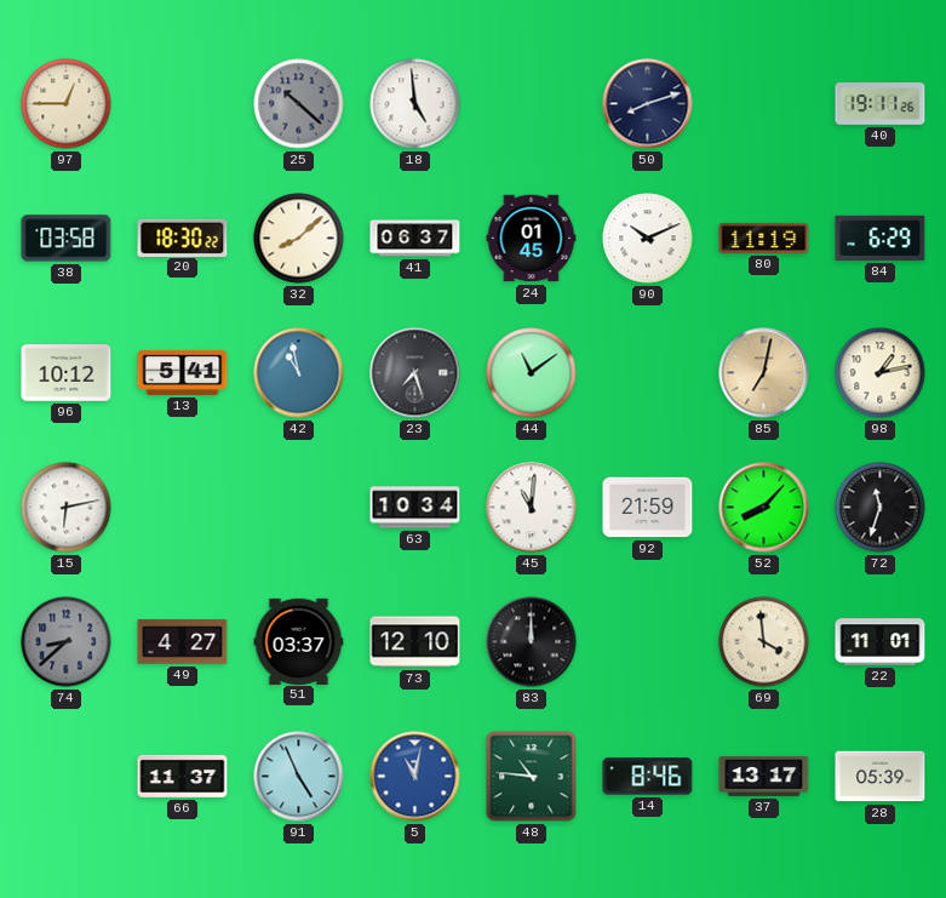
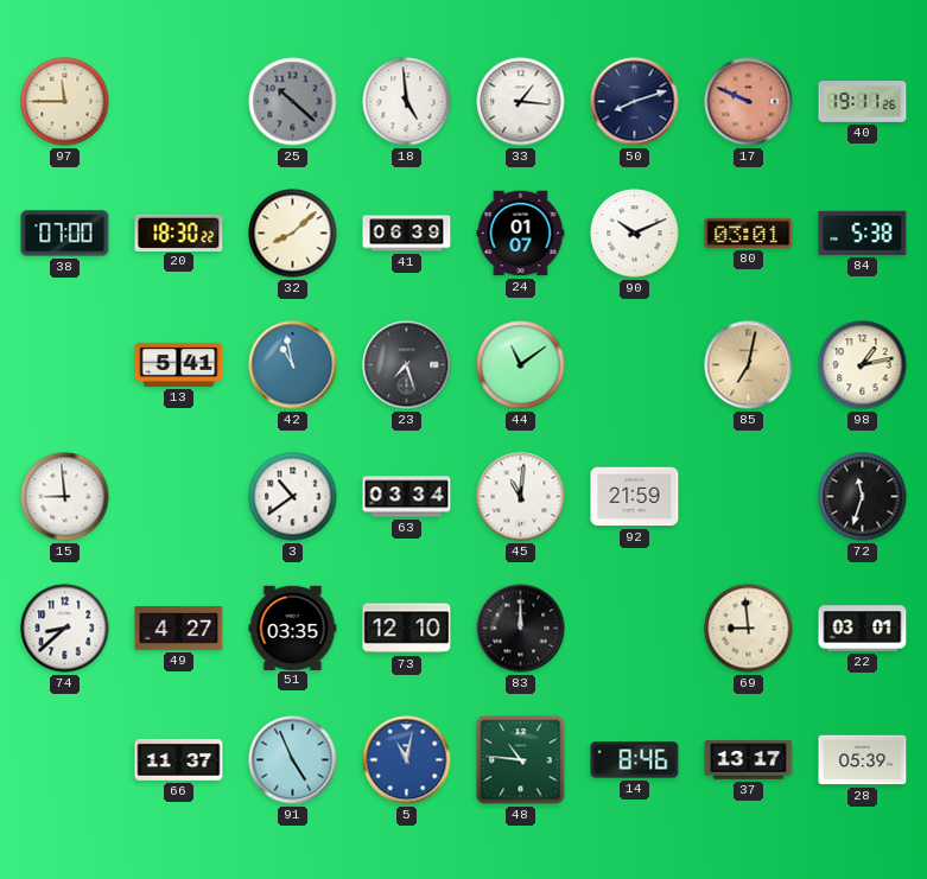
97: 12:45 -> 11:45 (65, 102)
33: none -> 1:16 (521, 102)
17: none -> 9:49 (749, 102)
38: 03:58 -> 07:00 (65, 234)
41: 06:37 -> 06:39 (407, 234)
24: 01:45 -> 01:07 (521, 234)
80: 11:19 -> 03:01 (749, 233)
84: 6:29 -> 5:38 (863, 233)
96: 10:12 -> none (67, 373)
15: 6:13 -> 8:59 (65, 497)
3: none -> 10:39 (293, 497)
63: 10:34 -> 03:34 (407, 497)
52: 8:07 -> none (764, 508)
74 dial: grey -> white (65, 629)
51: 03:37 -> 03:35 (293, 628)
69: 3:59 -> 8:59 (749, 629)
22: 11:01 -> 03:01 (863, 629)
